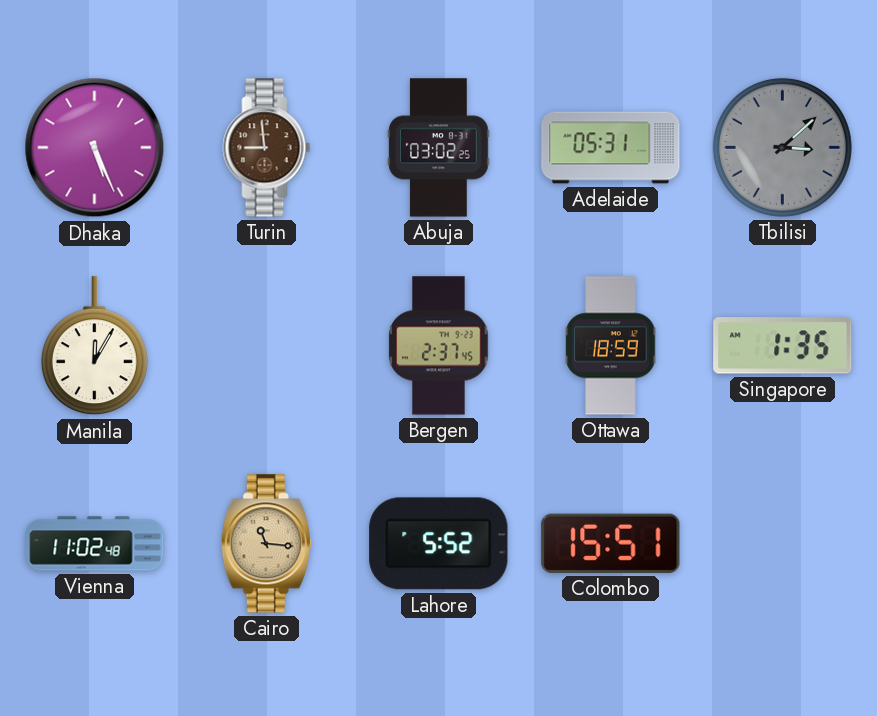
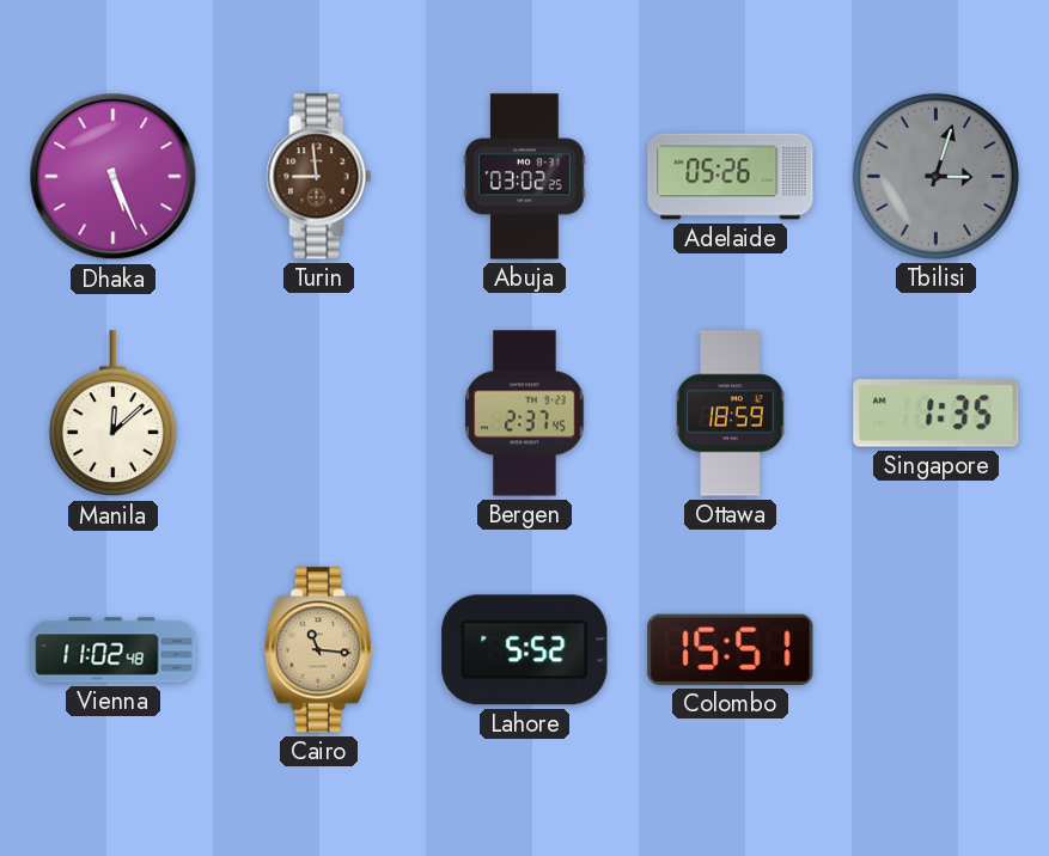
Adelaide: 05:31 -> 05:26 (731, 177)
Tbilisi: 3:08 -> 3:03 (935, 176)
Manila: 12:05 -> 12:08 (112, 414)
